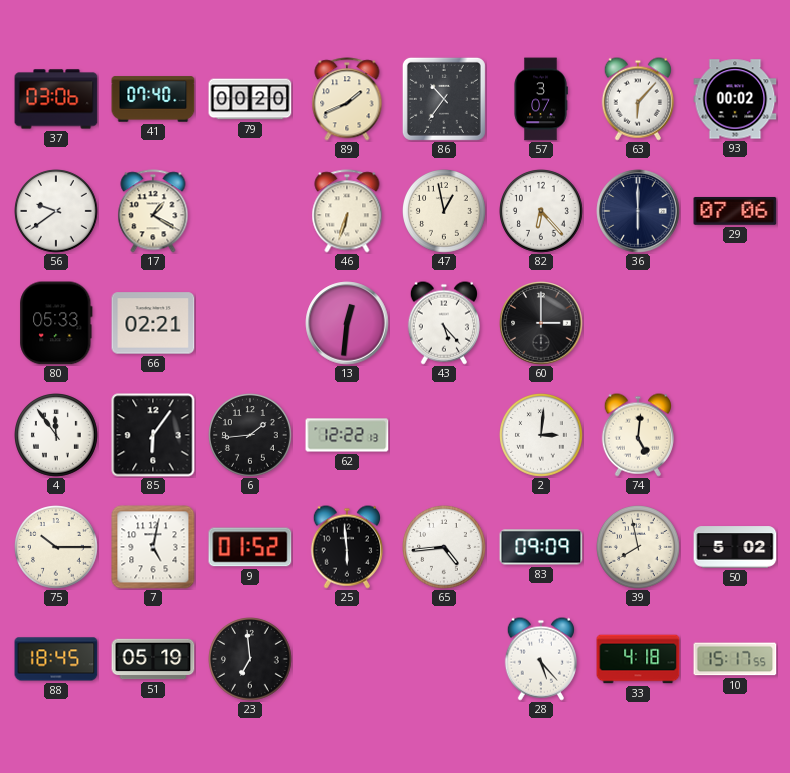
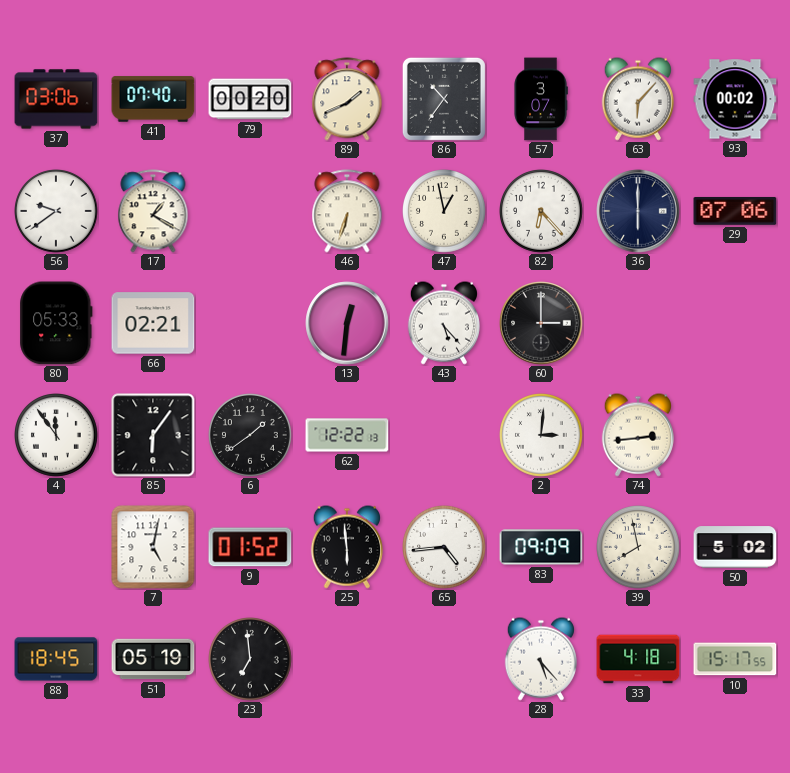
6: 1:44 -> 1:39 (251, 436)
74: 5:01 -> 2:44 (638, 435)
75: 10:15 -> none (57, 548)
